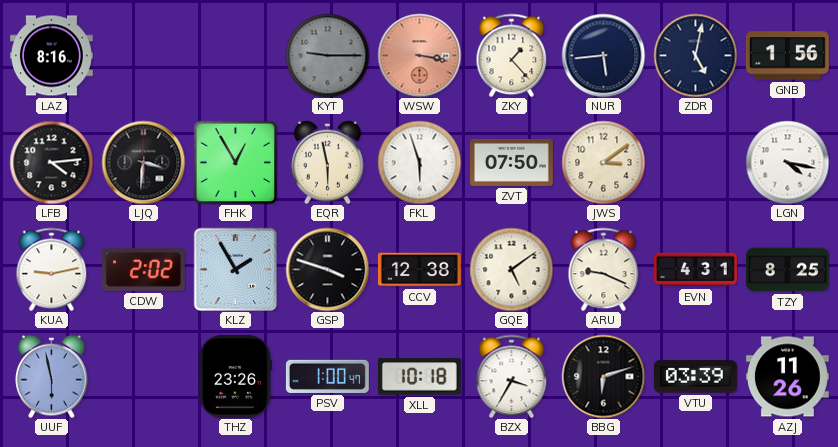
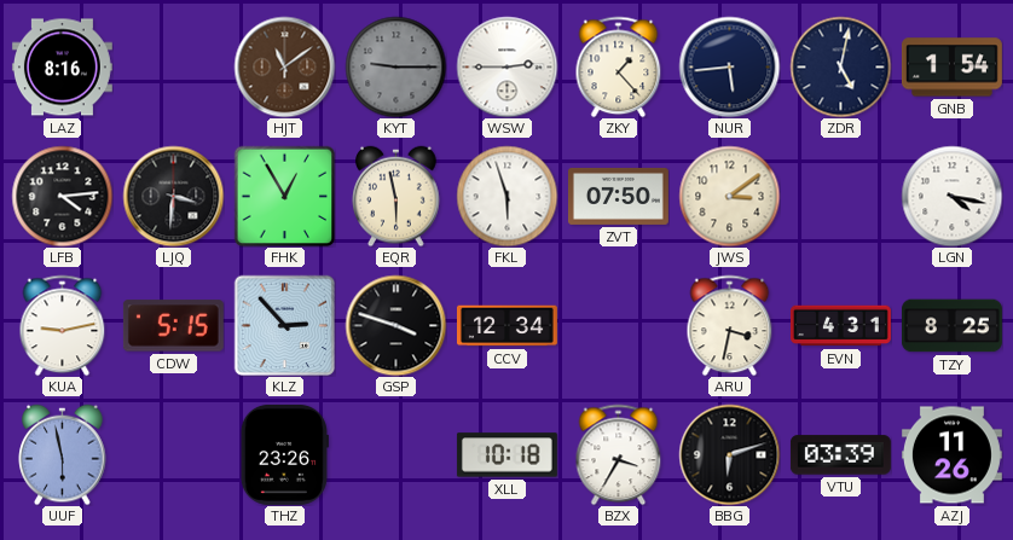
HJT: none -> 11:09 (284, 66)
WSW: 3:17 -> 2:45 (506, 66)
WSW dial: salmon -> white (506, 66)
GNB: 1:56 -> 1:54 (951, 68)
CDW: 2:02 -> 5:15 (173, 326)
KLZ: 1:55 -> 2:53 (284, 325)
CCV: 12:38 -> 12:34 (506, 326)
GQE: 5:09 -> none (511, 269)
ARU: 9:19 -> 3:32 (730, 325)
PSV: 1:00 -> none (327, 376)
